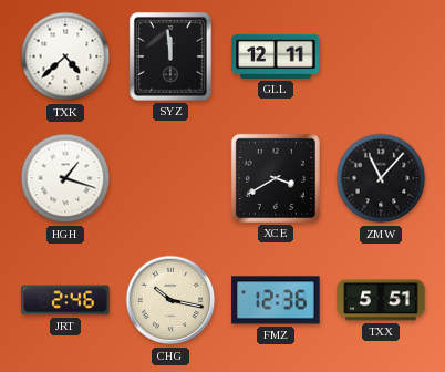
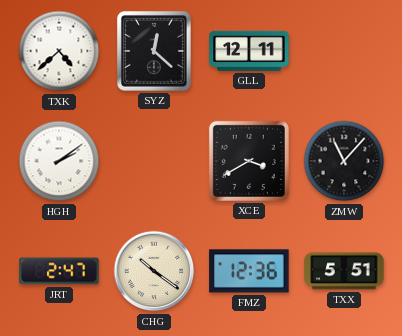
SYZ: 11:59 -> 12:22 (154, 51)
HGH: 1:18 -> 2:09 (59, 161)
JRT: 2:46 -> 2:47 (59, 271)
CHG: 10:17 -> 10:21 (154, 271)
